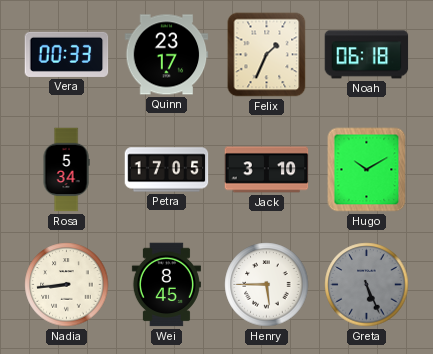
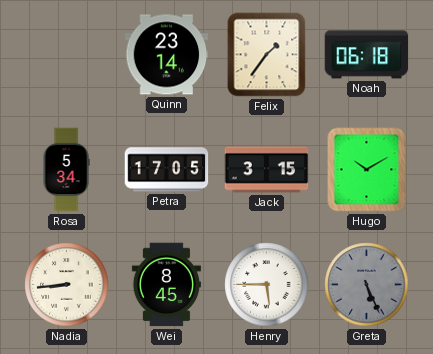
Vera: 00:33 -> none (67, 54)
Quinn: 23:17 -> 23:14 (167, 55)
Felix: 1:34 -> 1:36 (267, 55)
Jack: 3:10 -> 3:15 (267, 170)
